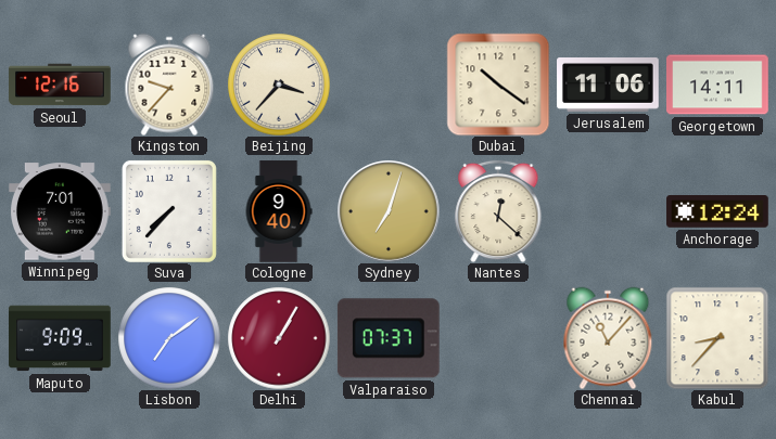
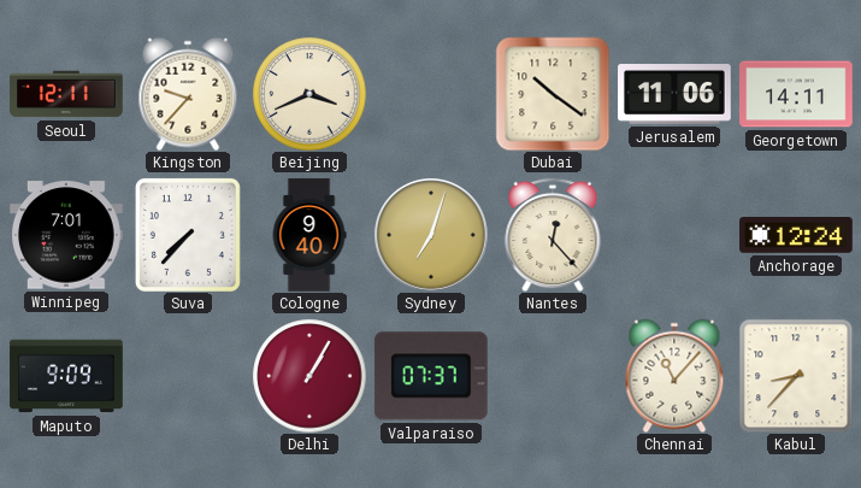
Seoul: 12:16 -> 12:11 (66, 94)
Beijing: 3:37 -> 3:41 (309, 94)
Nantes: 12:22 -> 12:23 (553, 235)
Lisbon: 7:09 -> none (169, 338)
